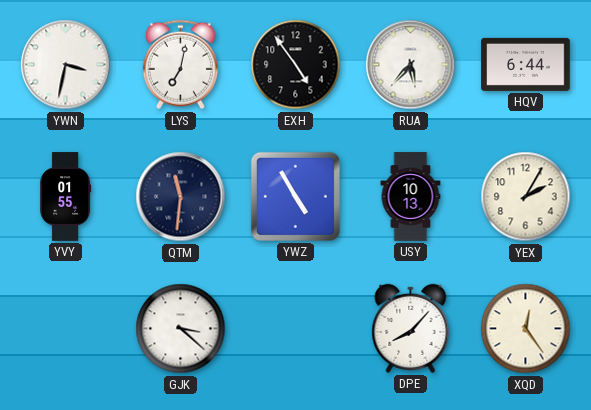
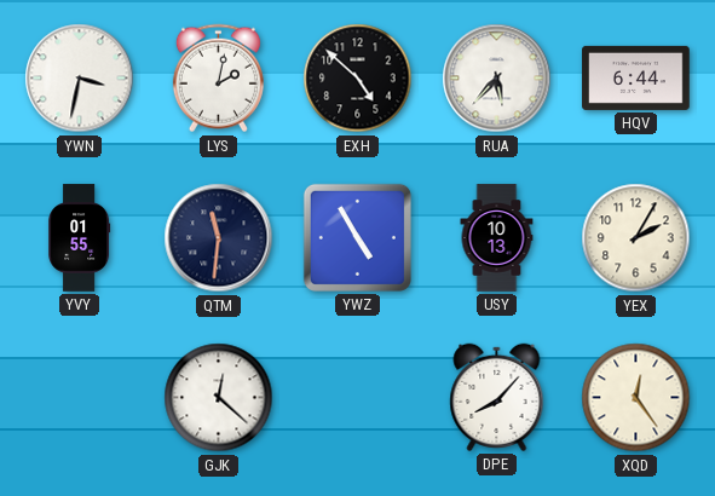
LYS: 7:02 -> 2:02 (218, 79)
EXH: 4:54 -> 4:52 (358, 79)
GJK: 3:22 -> 12:22 (219, 398)
